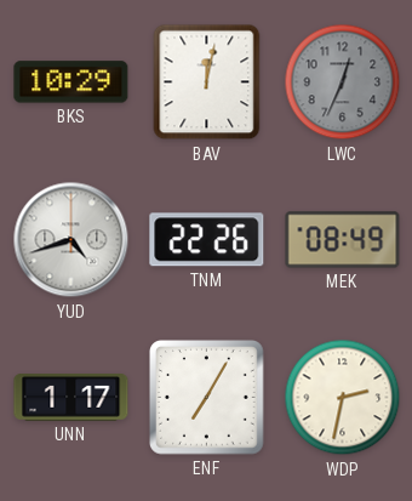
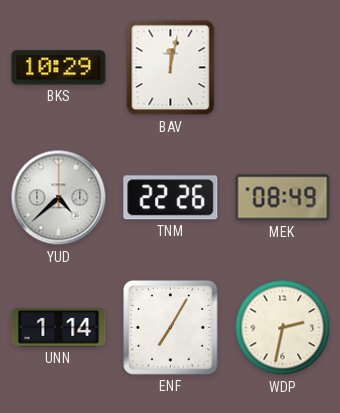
LWC: 12:34 -> none (343, 82)
YUD: 4:42 -> 4:38 (59, 198)
UNN: 1:17 -> 1:14 (59, 328)
